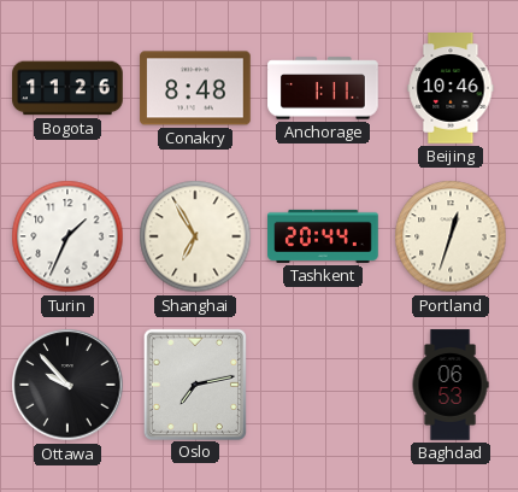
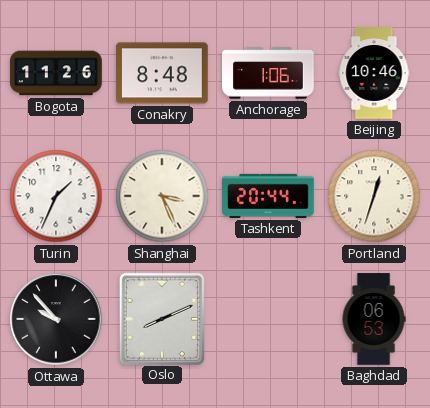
Anchorage: 1:11 -> 1:06 (268, 73)
Shanghai: 6:55 -> 3:26 (162, 196)
Oslo: 7:13 -> 8:11 (161, 318)
